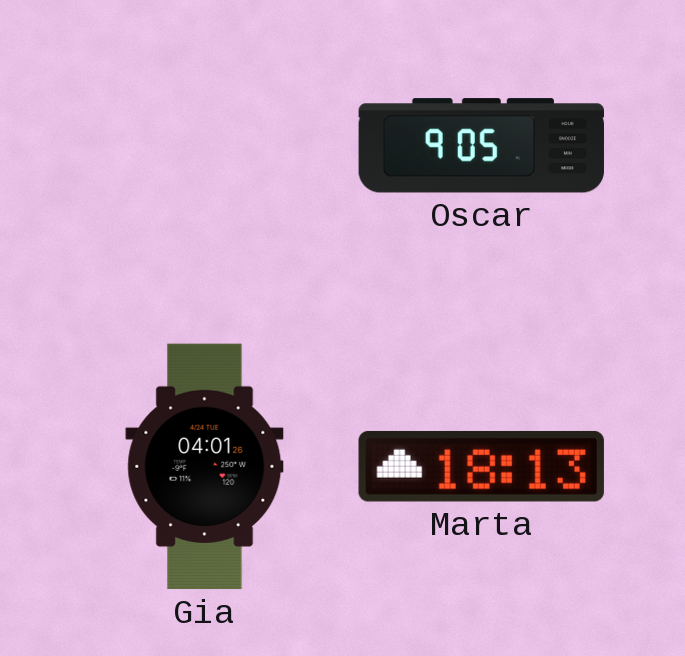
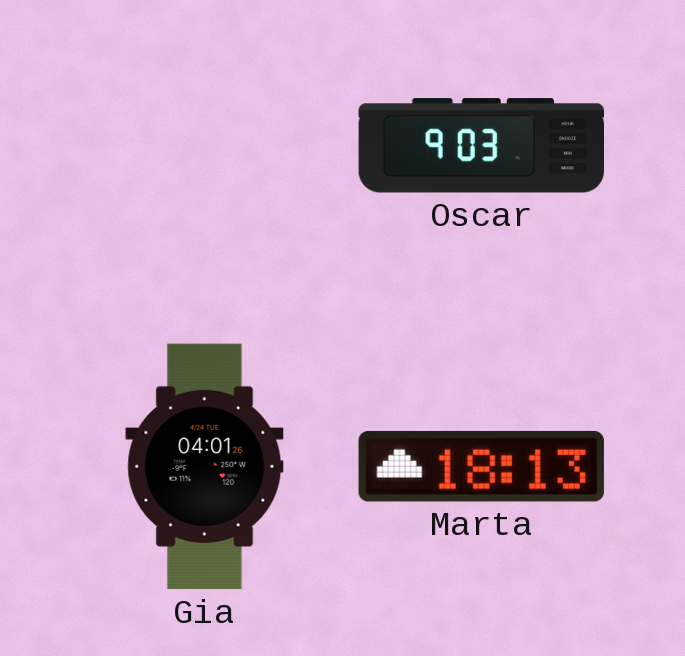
Oscar: 9:05 -> 9:03 (481, 146)
